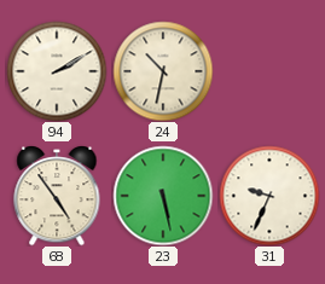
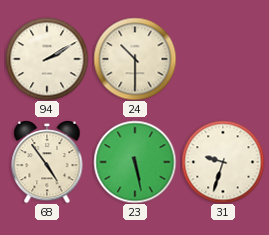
24: 10:32 -> 10:30 (135, 59)
31: 9:34 -> 9:33 (223, 162)
